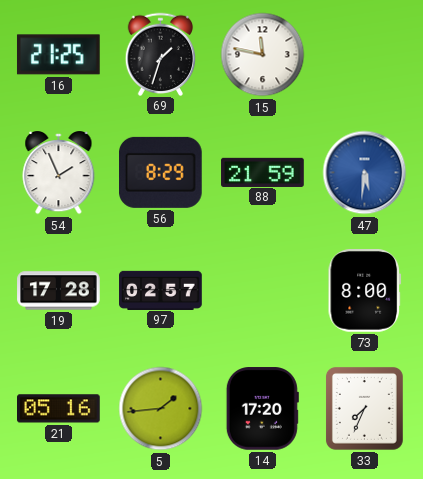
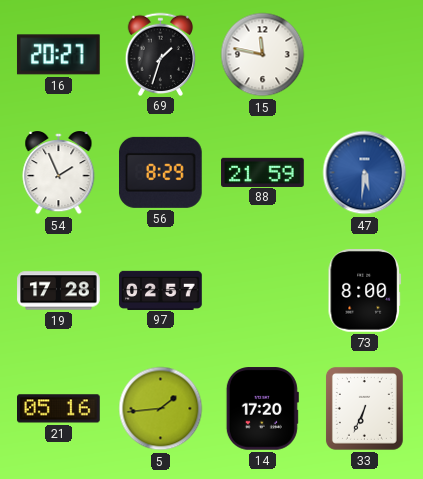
16: 21:25 -> 20:27 (58, 55)
33: 7:34 -> 6:34 (364, 408)
